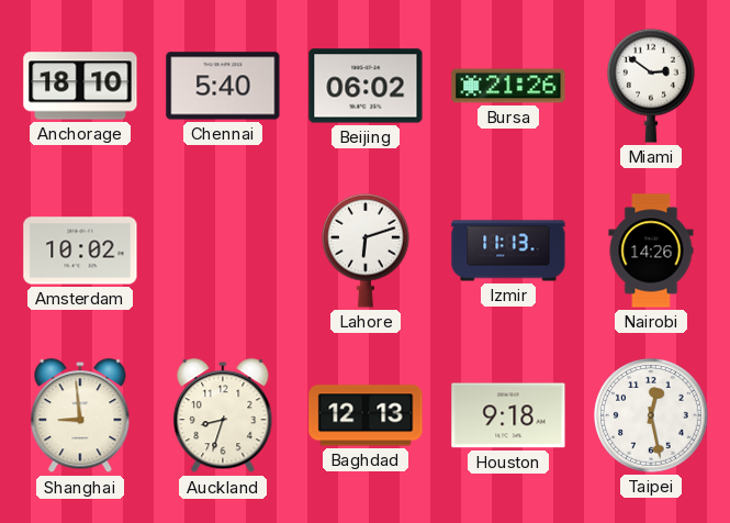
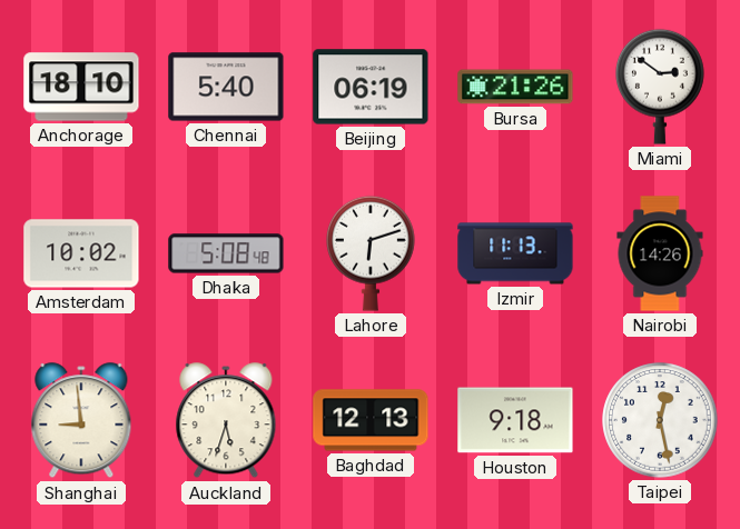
Beijing: 06:02 -> 06:19 (371, 87)
Dhaka: none -> 5:08 (226, 253)
Auckland: 8:33 -> 5:33 (226, 421)
